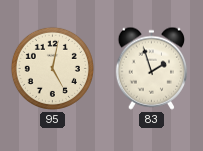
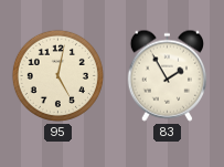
83: 1:57 -> 1:55 (168, 75)
